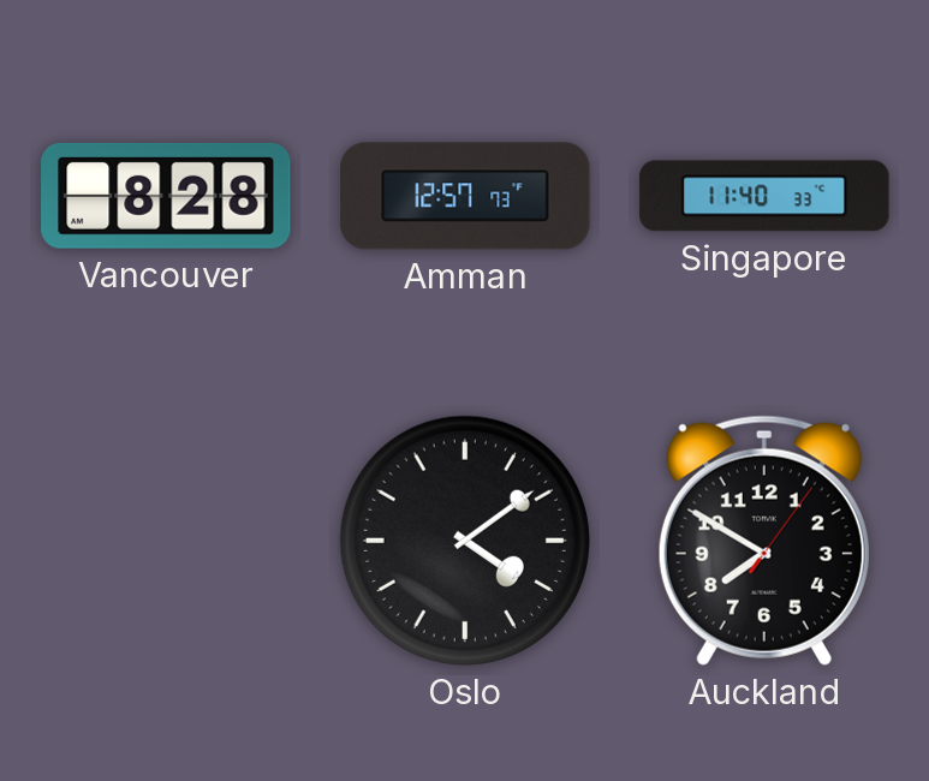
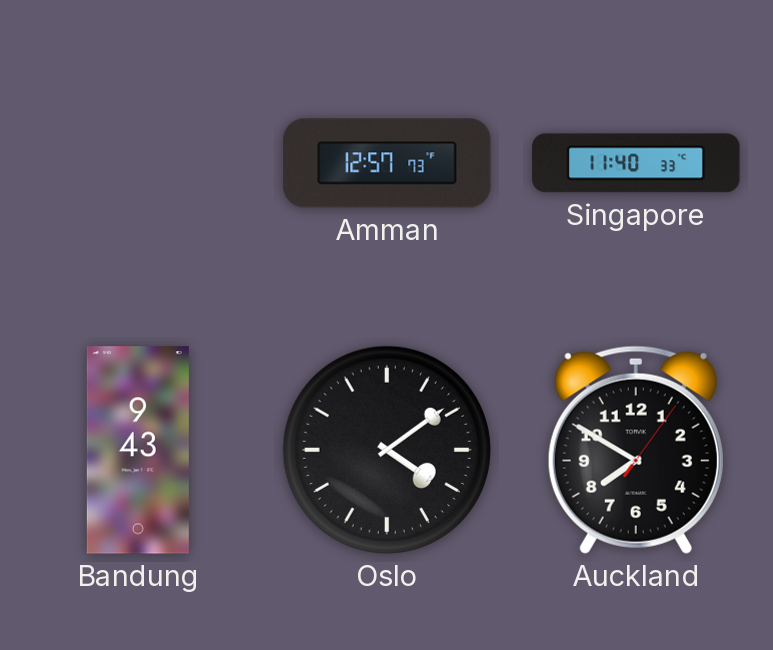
Vancouver: 8:28 -> none (166, 196)
Bandung: none -> 9:43 (138, 450)
